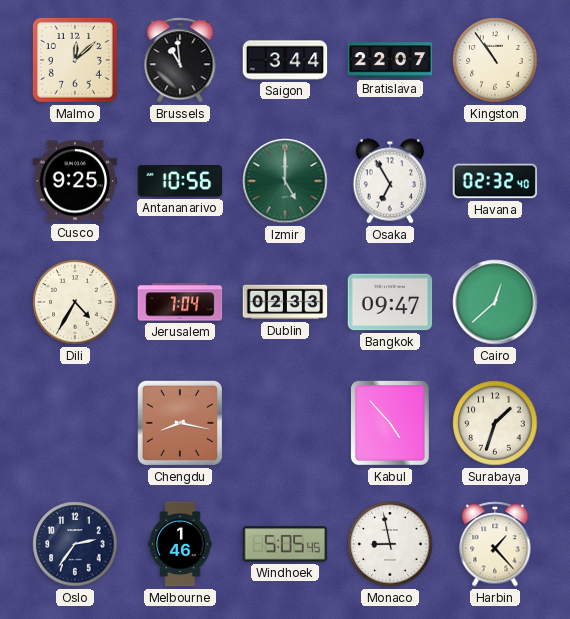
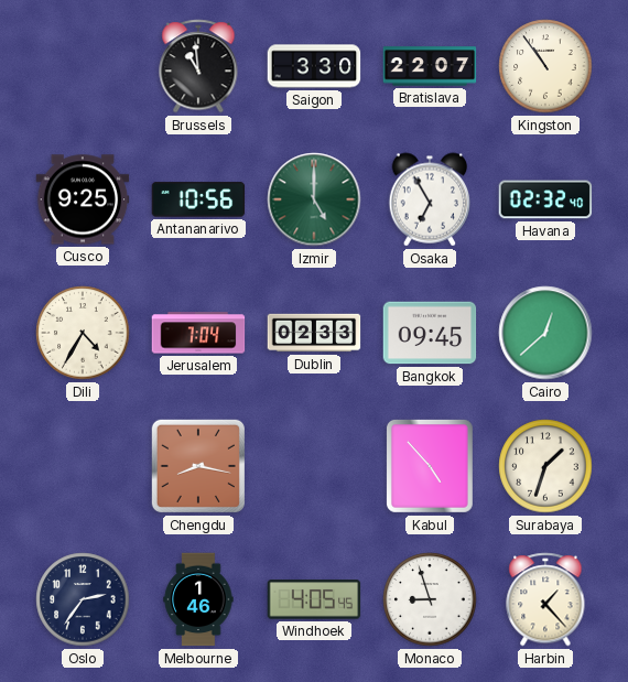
Malmo: 12:08 -> none (75, 60)
Saigon: 3:44 -> 3:30 (314, 66)
Bangkok: 09:47 -> 09:45 (430, 333)
Windhoek: 5:05 -> 4:05 (314, 599)
Monaco: 8:58 -> 8:57 (430, 599)
